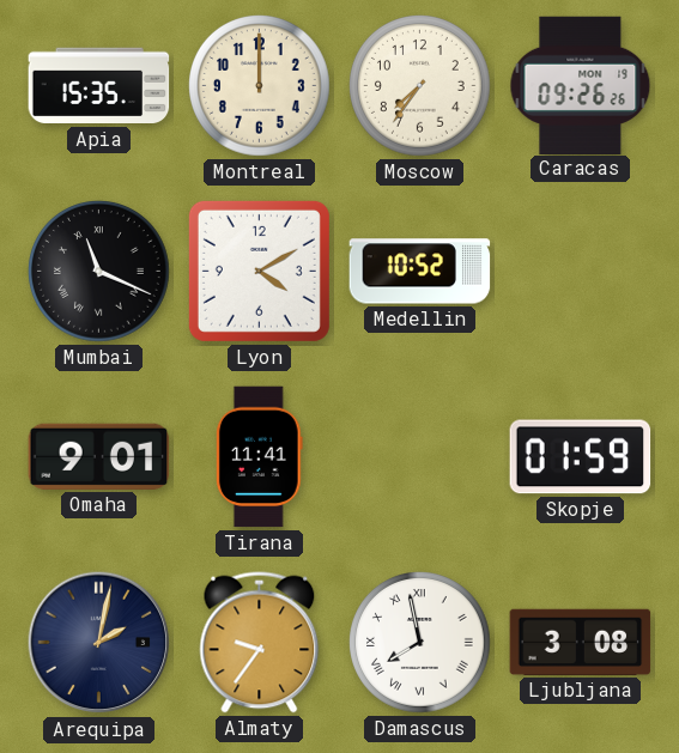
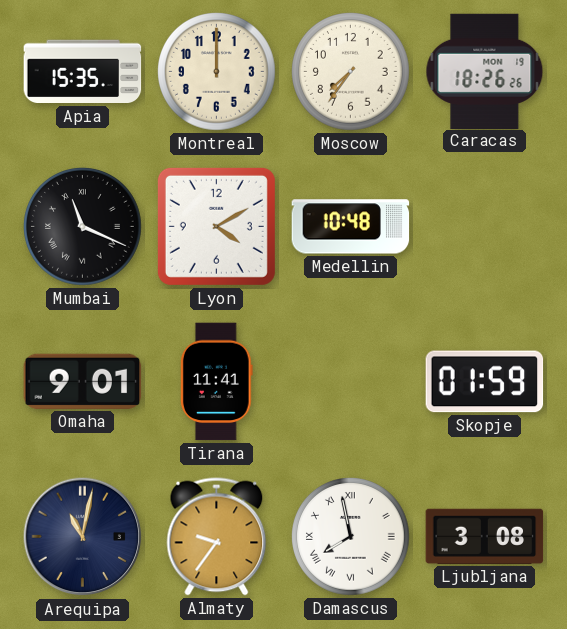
Caracas: 09:26 -> 18:26 (485, 71)
Medellin: 10:52 -> 10:48 (351, 227)
Arequipa: 2:02 -> 11:02 (83, 537)
